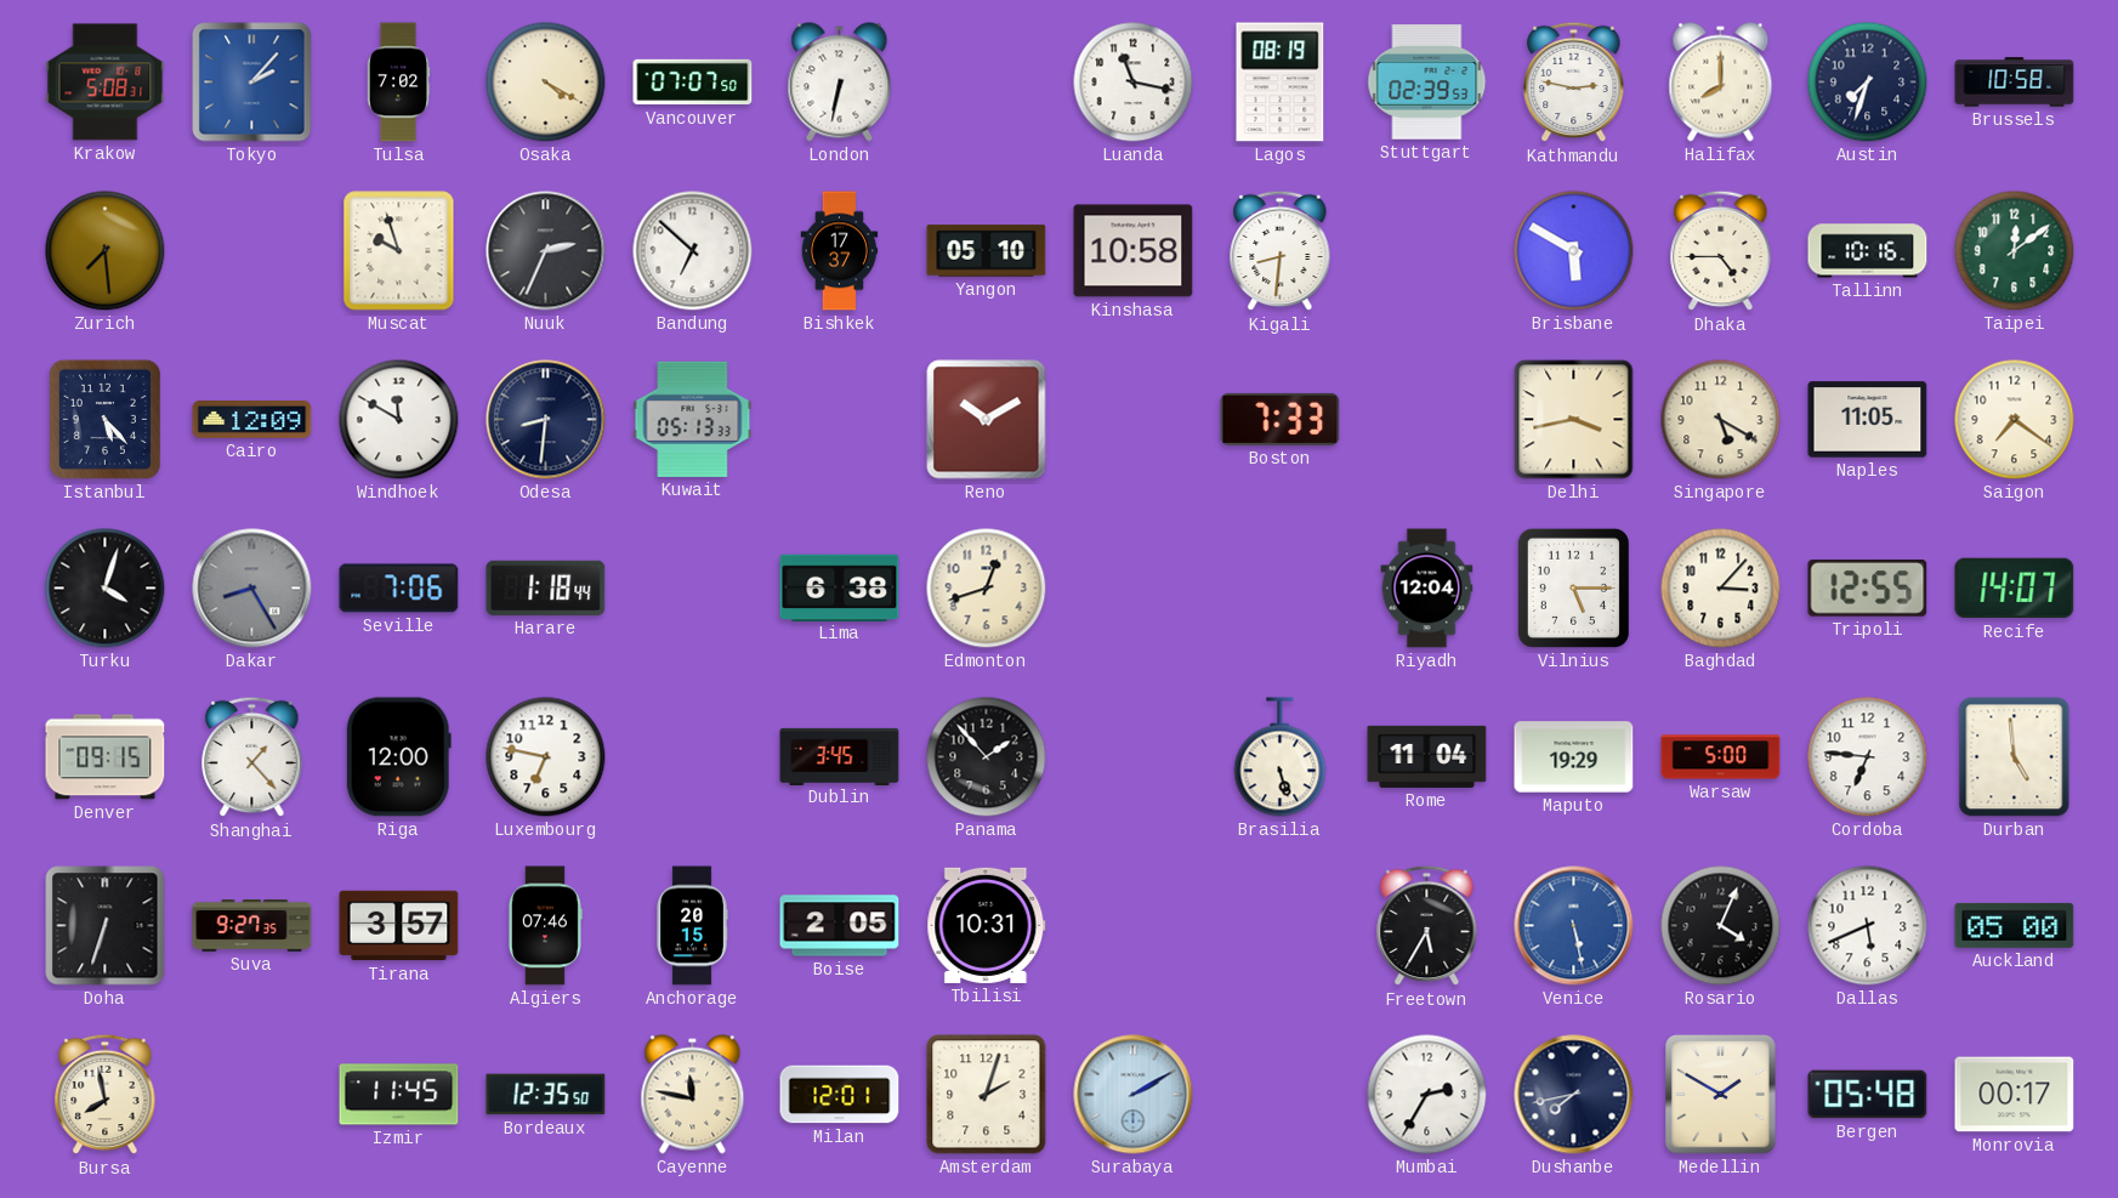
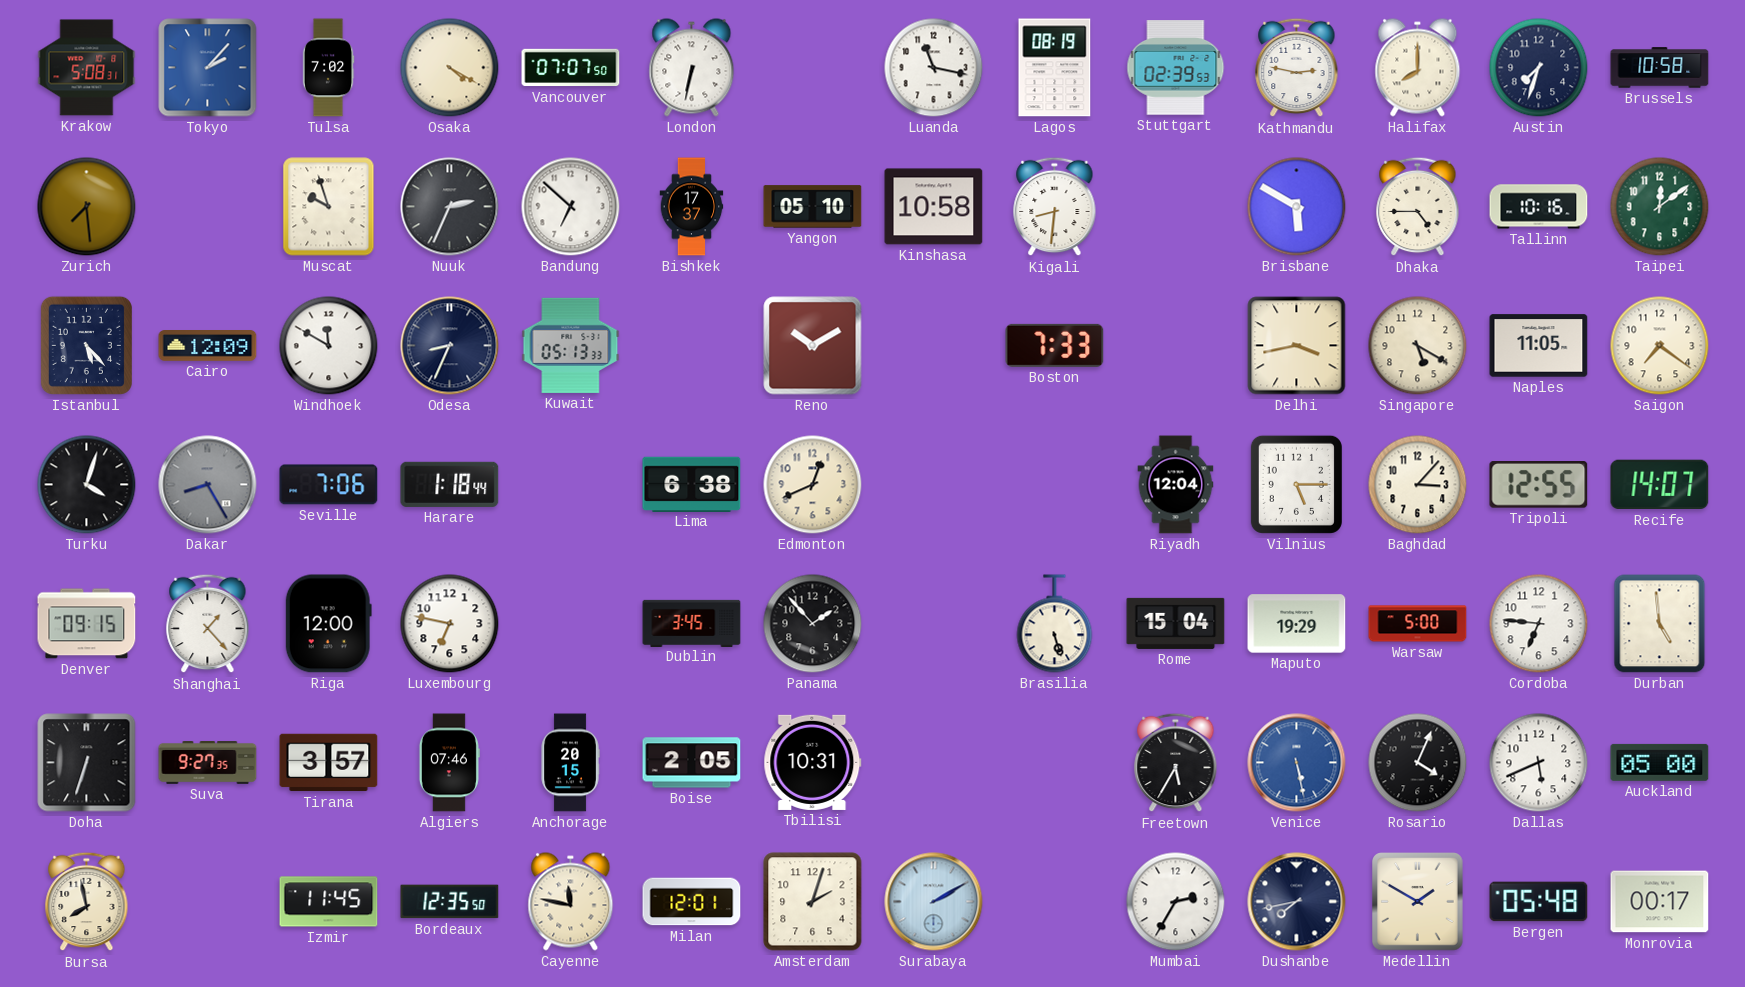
Odesa: 8:31 -> 8:34 (450, 346)
Edmonton: 12:42 -> 12:41 (813, 485)
Rome: 11:04 -> 15:04 (1176, 623)
